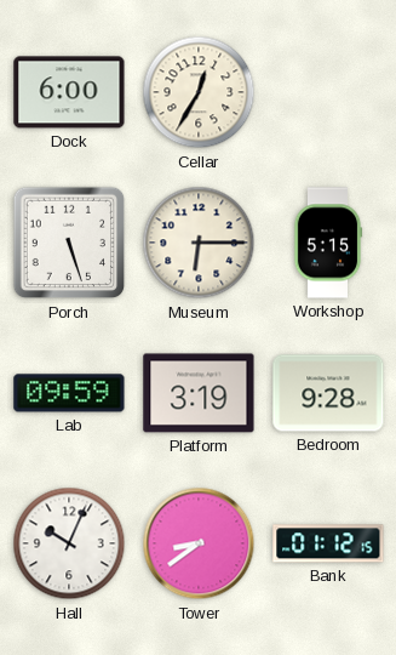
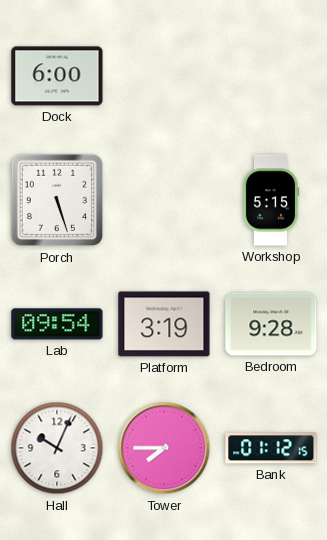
Cellar: 12:35 -> none (199, 92)
Museum: 6:15 -> none (199, 243)
Lab: 09:59 -> 09:54 (57, 324)
Tower: 8:39 -> 7:45 (164, 448)
